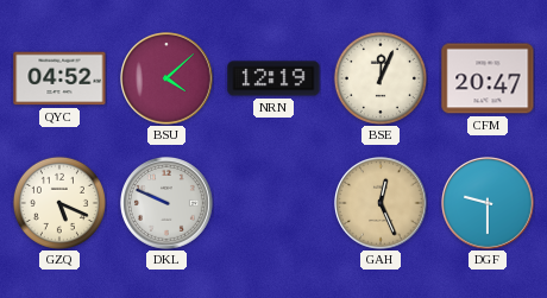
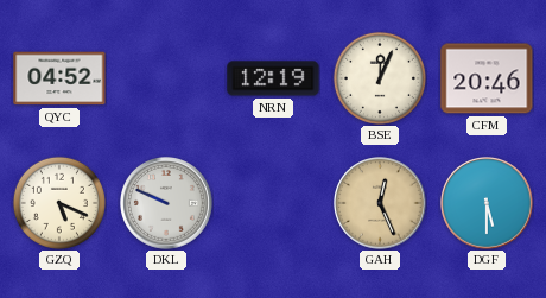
BSU: 4:08 -> none (168, 80)
CFM: 20:47 -> 20:46 (487, 78)
DGF: 9:30 -> 5:30 (488, 204)
